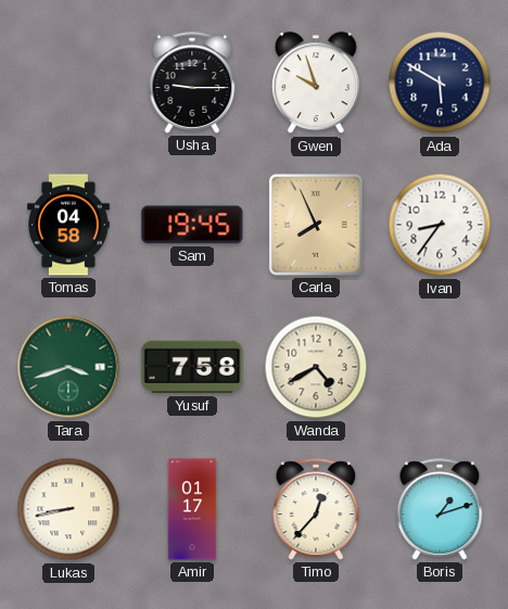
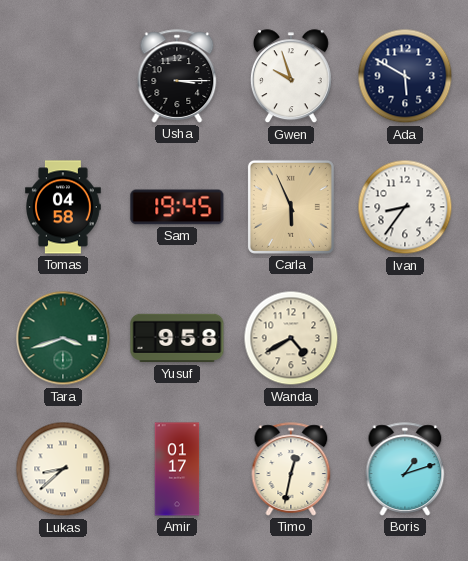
Usha: 9:15 -> 3:15 (177, 76)
Carla: 7:56 -> 5:56 (291, 207)
Yusuf: 7:58 -> 9:58 (177, 338)
Lukas: 8:43 -> 8:38 (63, 469)
Timo: 12:37 -> 12:32 (291, 469)
